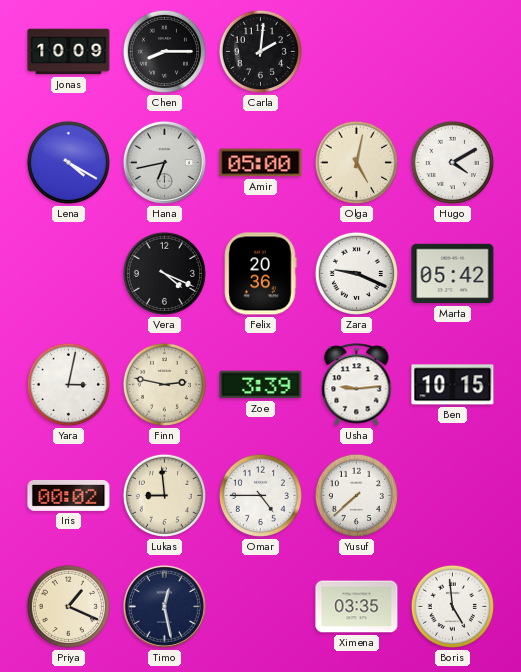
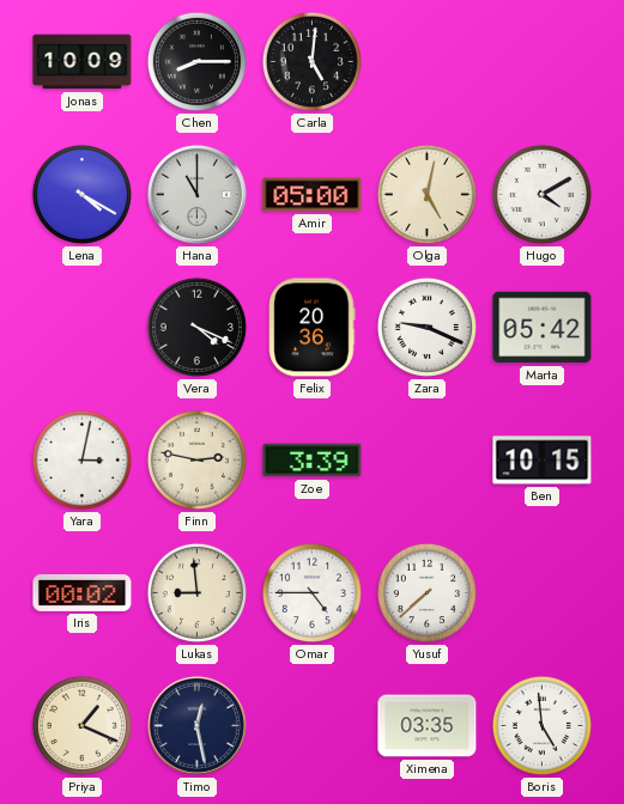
Carla: 2:01 -> 5:01 (311, 61)
Hana: 6:43 -> 11:00 (196, 194)
Usha: 9:14 -> none (357, 385)
